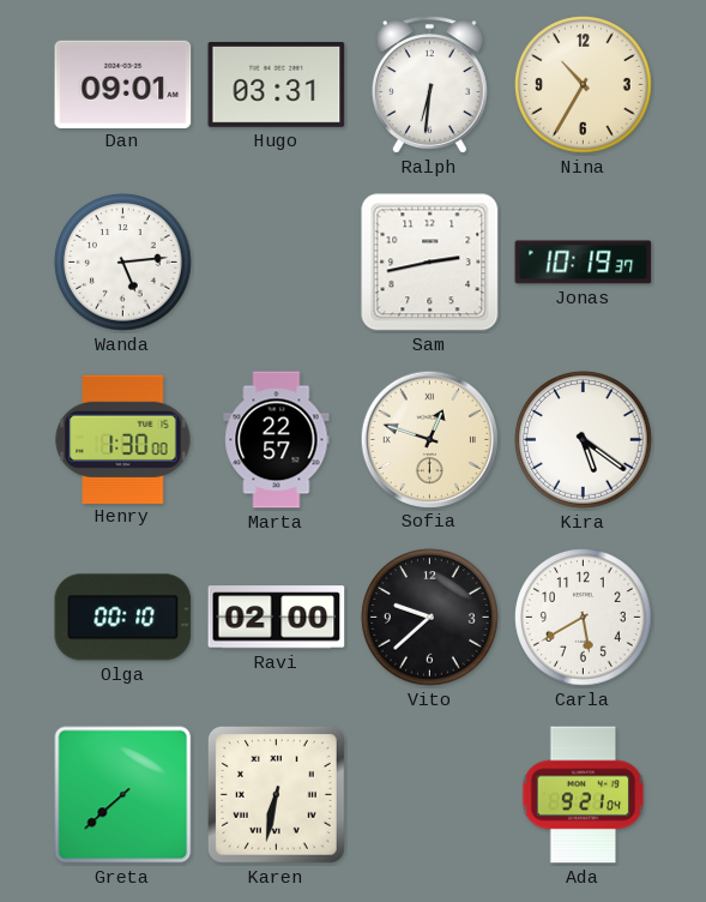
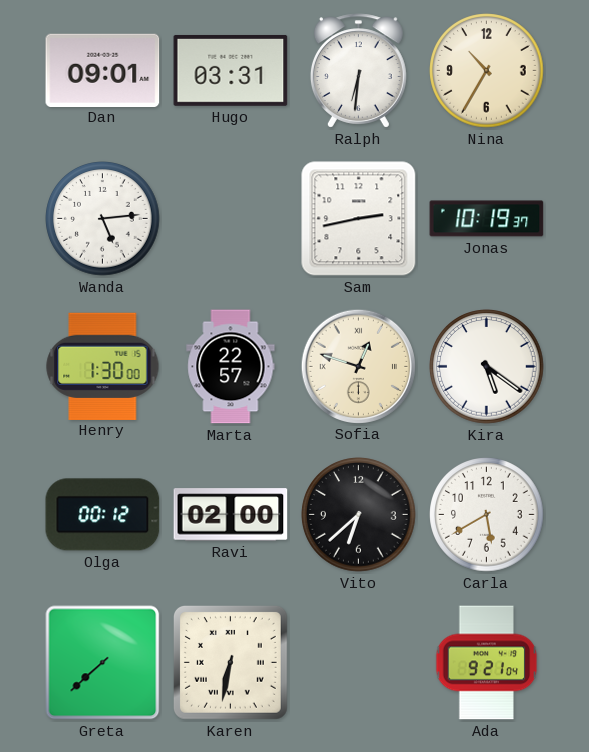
Olga: 00:10 -> 00:12 (103, 515)
Vito: 9:38 -> 6:38 (359, 515)
